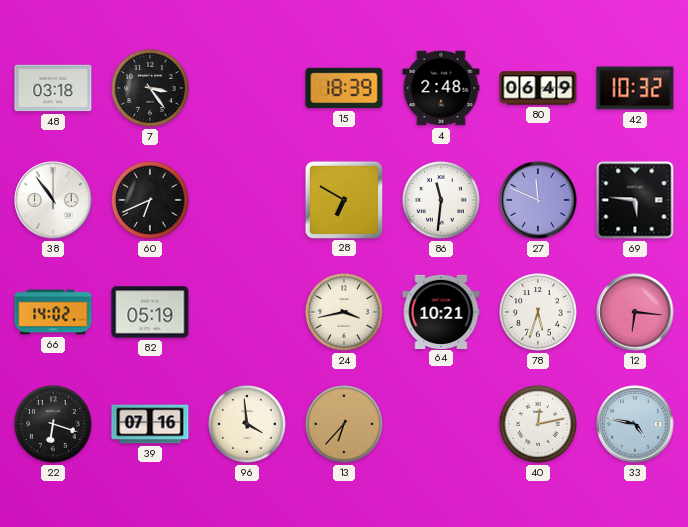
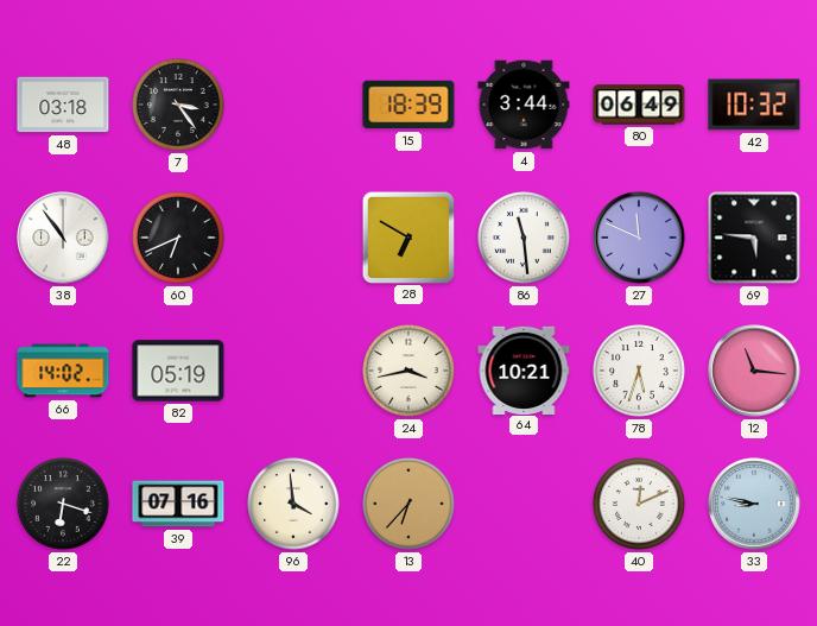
4: 2:48 -> 3:44 (524, 105)
86: 11:31 -> 11:29 (524, 238)
12: 6:16 -> 11:16 (754, 371)
40: 12:13 -> 12:11 (639, 504)
33: 4:47 -> 8:47 (754, 504)
